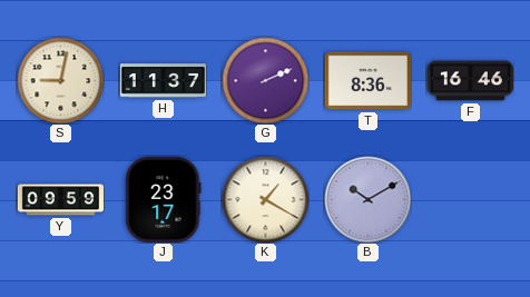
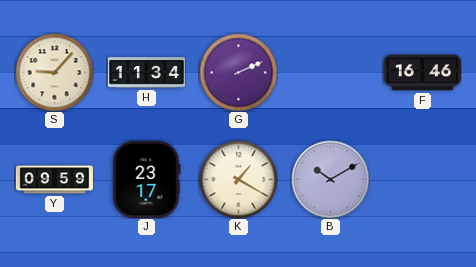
S: 9:02 -> 9:07 (54, 72)
H: 11:37 -> 11:34 (146, 73)
T: 8:36 -> none (367, 81)
